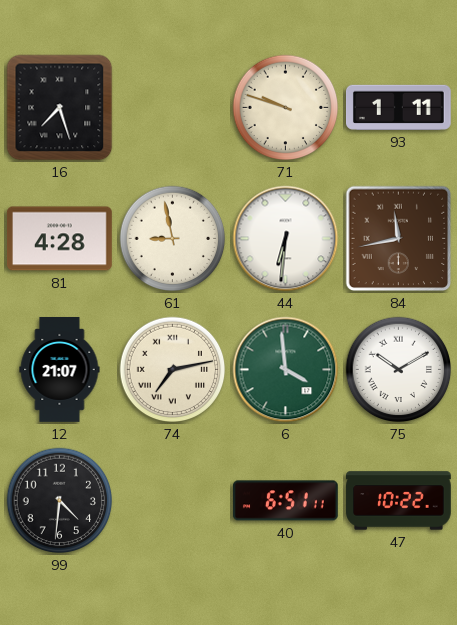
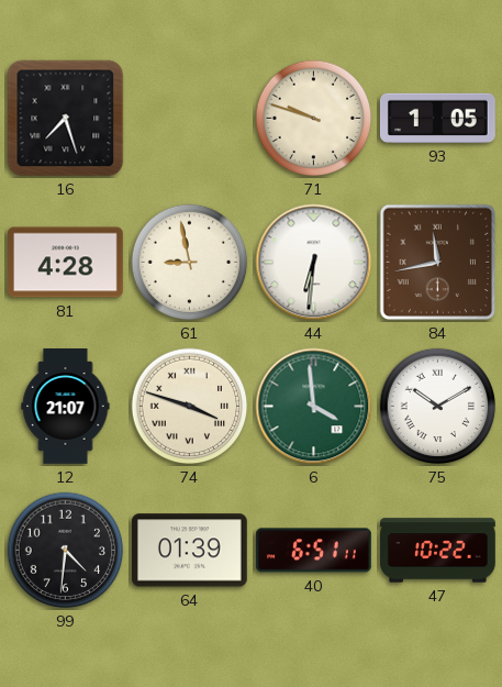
93: 1:11 -> 1:05 (438, 118)
74: 7:13 -> 3:48 (190, 407)
64: none -> 01:39 (189, 551)
